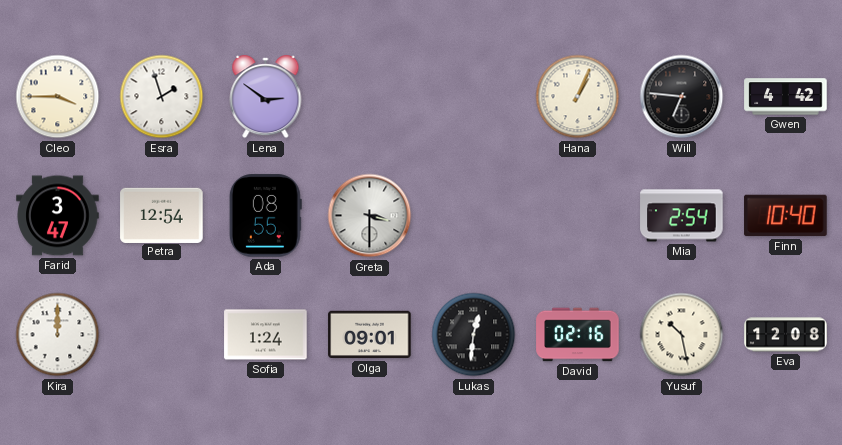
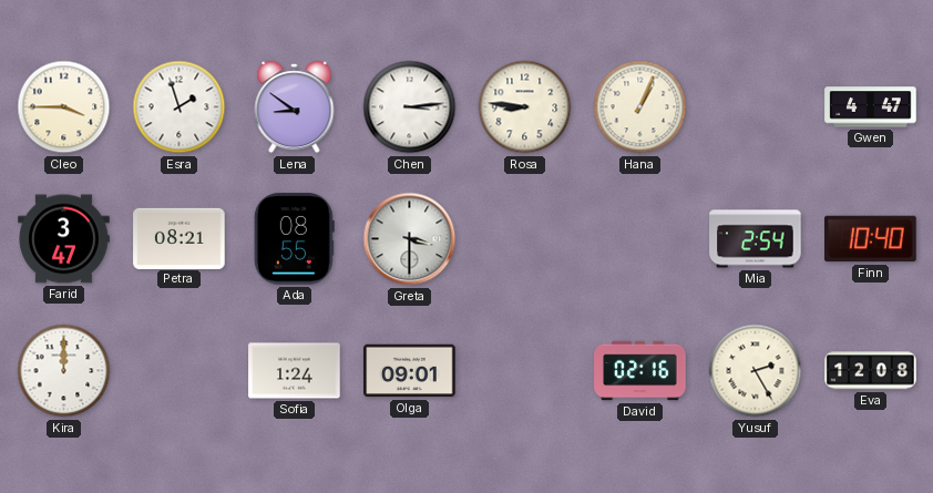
Lena: 2:51 -> 8:51 (295, 107)
Chen: none -> 3:14 (410, 107)
Rosa: none -> 8:46 (525, 107)
Will: 6:46 -> none (682, 97)
Gwen: 4:42 -> 4:47 (871, 107)
Petra: 12:54 -> 08:21 (180, 238)
Lukas: 12:31 -> none (474, 335)
Yusuf: 10:28 -> 2:25 (756, 371)
